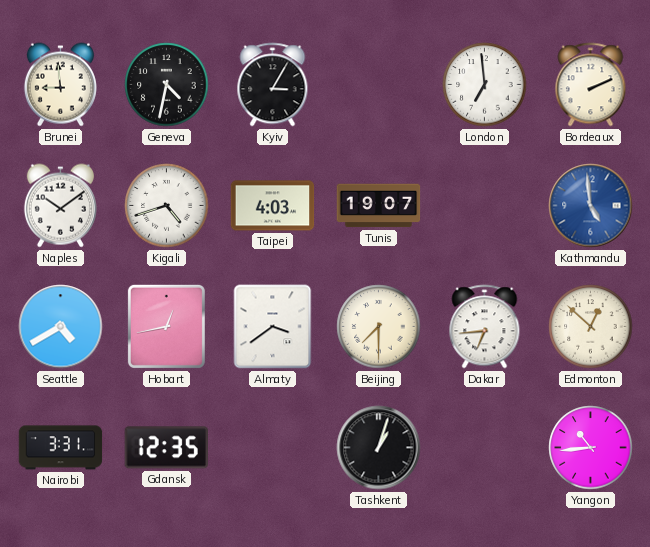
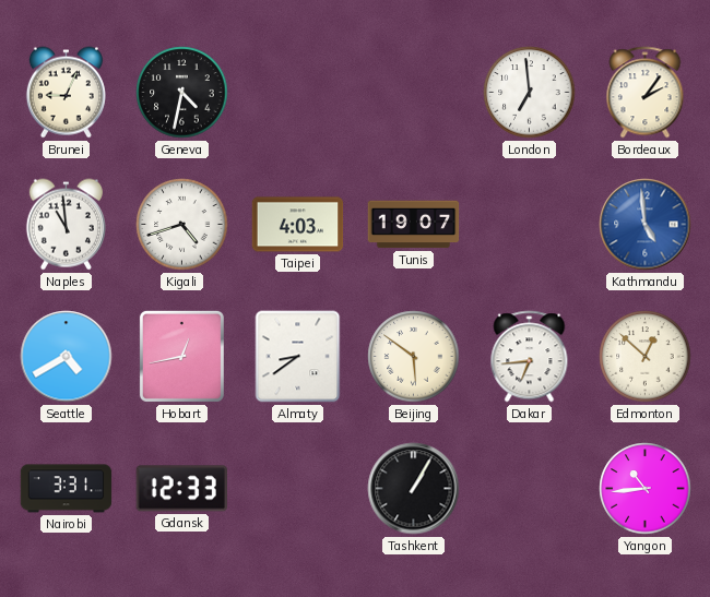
Brunei: 8:59 -> 9:04 (66, 93)
Kyiv: 3:05 -> none (273, 85)
Bordeaux: 2:11 -> 2:06 (646, 93)
Naples: 10:09 -> 10:59 (66, 225)
Almaty: 3:39 -> 8:39 (298, 357)
Beijing: 7:30 -> 5:51 (414, 357)
Gdansk: 12:35 -> 12:33 (181, 489)
Tashkent: 1:03 -> 1:05 (414, 489)
